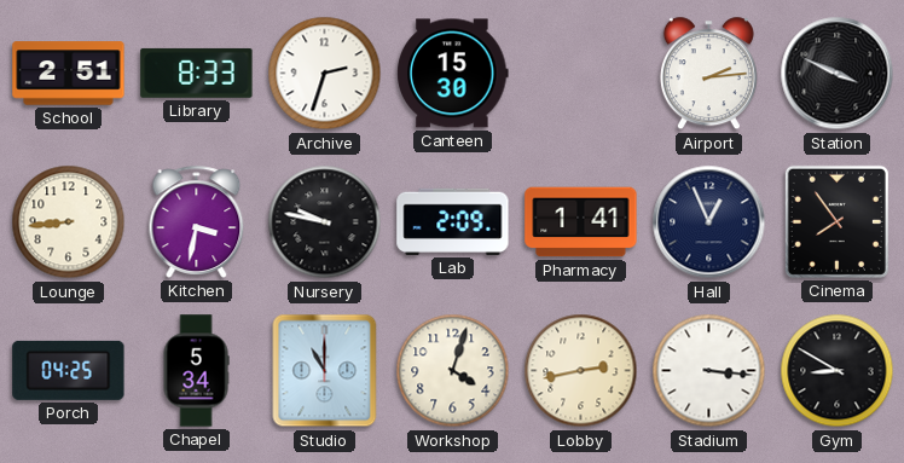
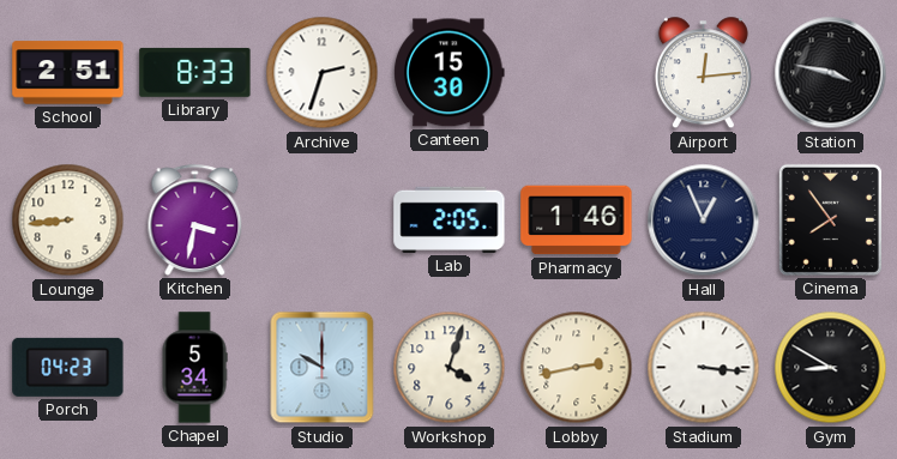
Airport: 2:14 -> 12:14 (703, 73)
Station: 3:49 -> 3:47 (831, 73)
Nursery: 9:47 -> none (325, 222)
Lab: 2:09 -> 2:05 (450, 219)
Pharmacy: 1:41 -> 1:46 (577, 221)
Porch: 04:25 -> 04:23 (68, 367)
Studio: 11:00 -> 10:00 (323, 368)
